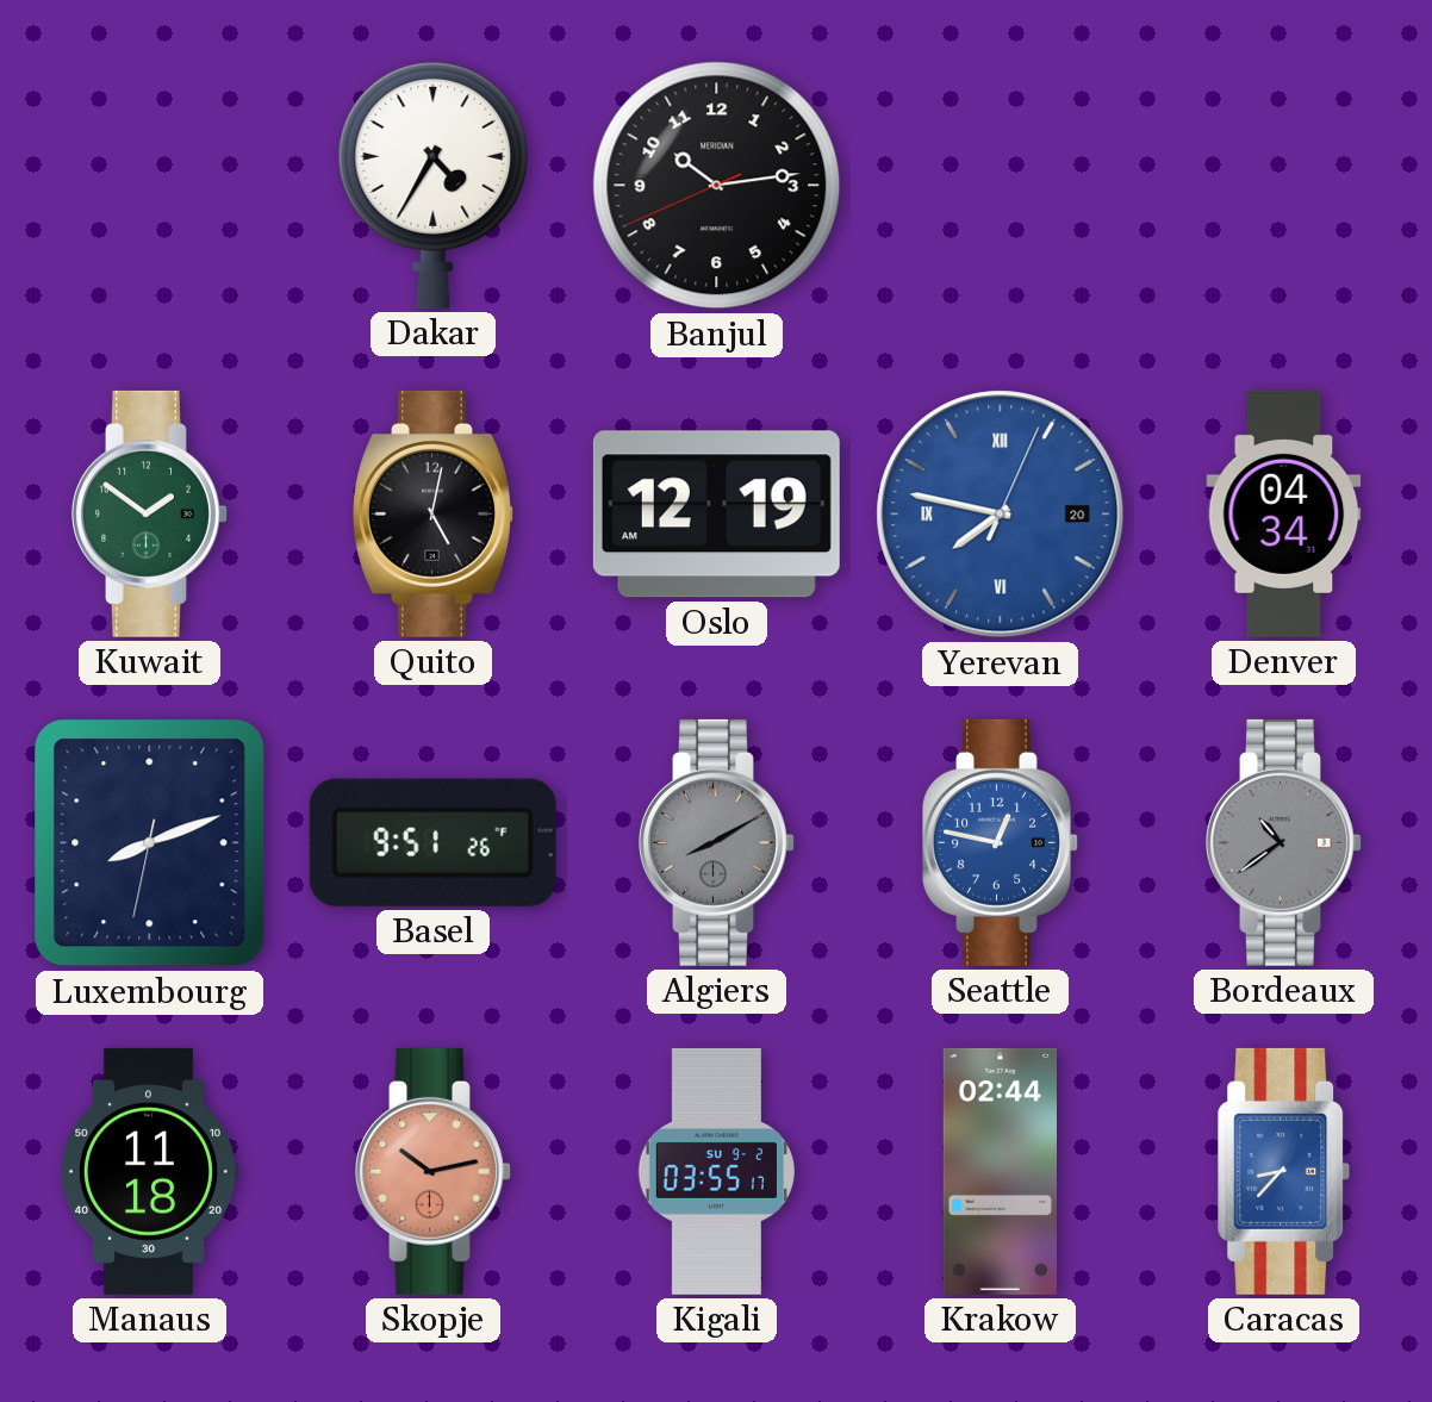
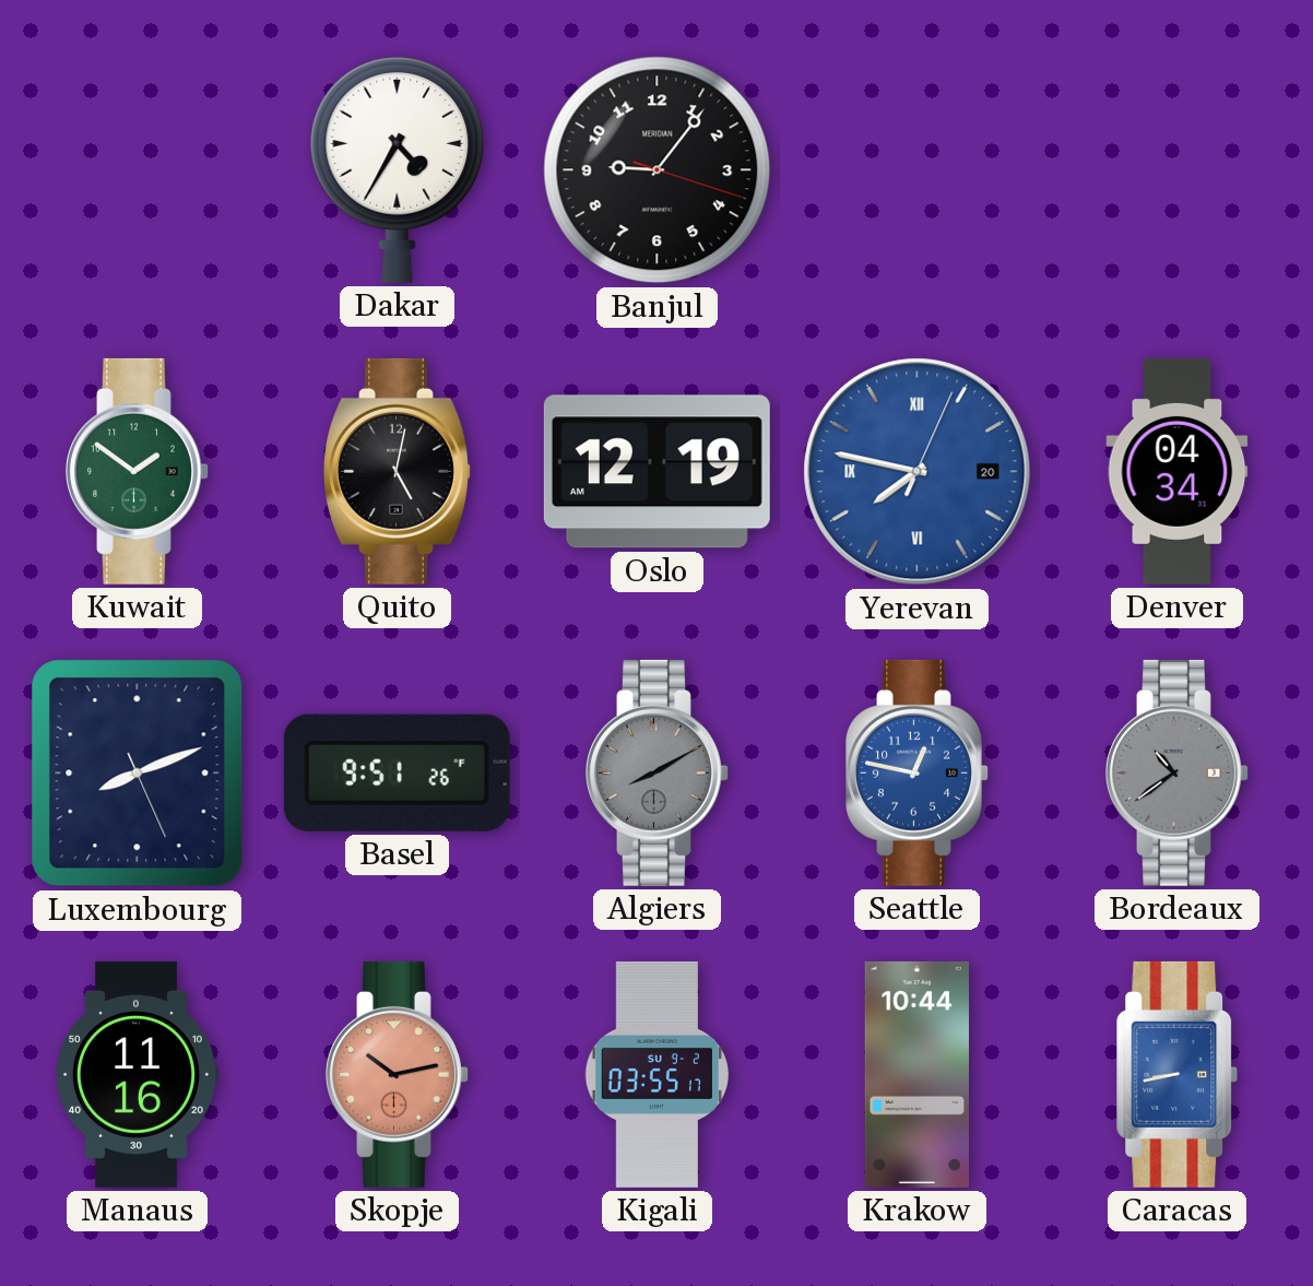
Banjul: 10:13 -> 9:06 (658, 170)
Luxembourg: 8:11:32 -> 8:11:26 (138, 774)
Manaus: 11:18 -> 11:16 (137, 1074)
Krakow: 02:44 -> 10:44 (916, 1074)
Caracas: 8:37 -> 8:43 (1178, 1074)
